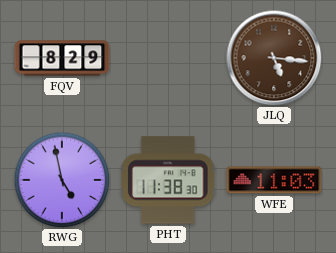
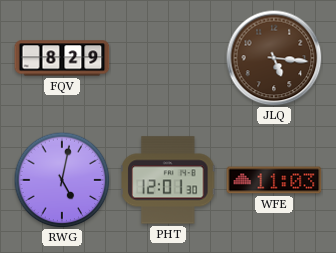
RWG: 4:58 -> 5:02 (62, 180)
PHT: 11:38 -> 12:01 (168, 180)
